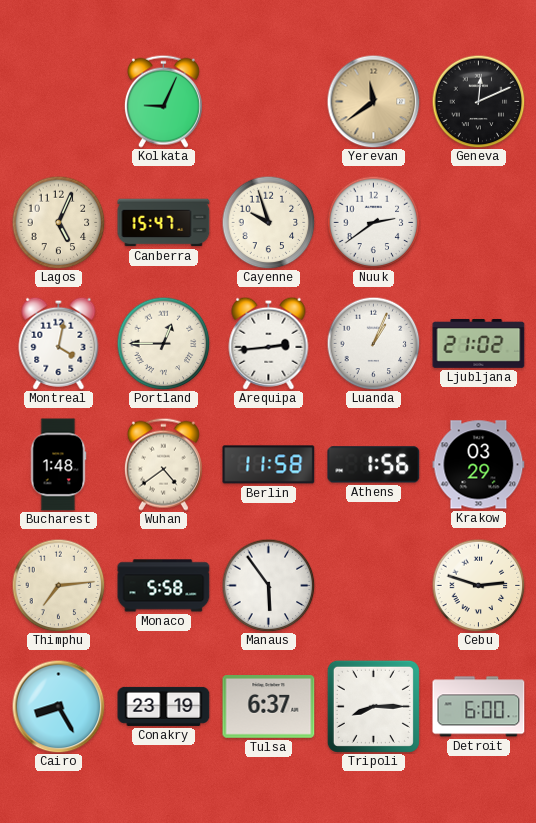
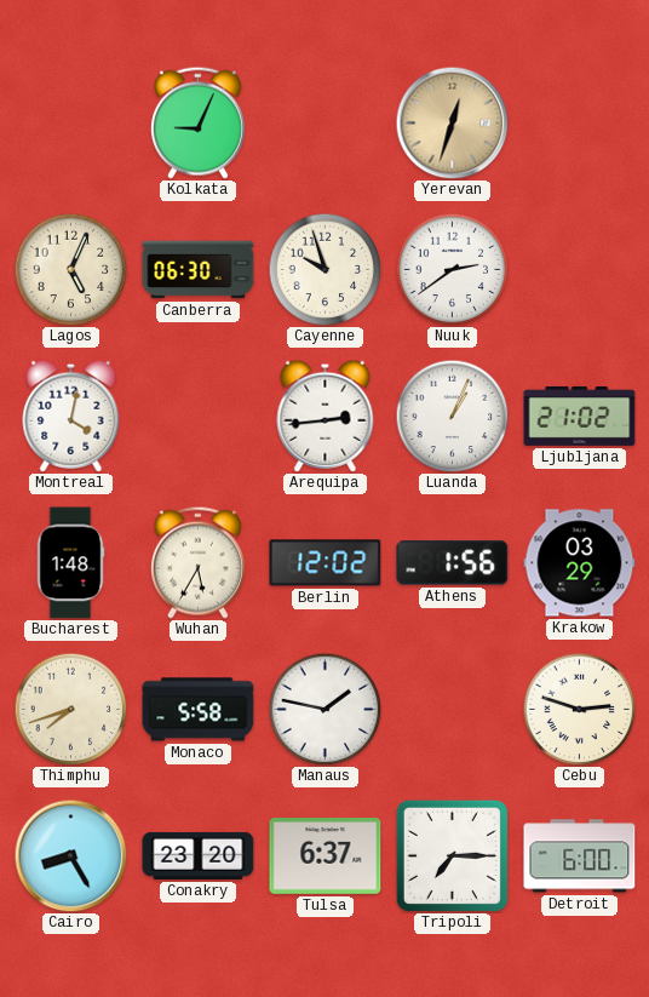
Yerevan: 11:39 -> 12:33 (452, 122)
Geneva: 12:11 -> none (478, 101)
Canberra: 15:47 -> 06:30 (199, 270)
Portland: 12:45 -> none (163, 343)
Wuhan: 4:39 -> 5:35 (197, 562)
Berlin: 11:58 -> 12:02 (326, 563)
Thimphu: 7:14 -> 7:42 (70, 709)
Manaus: 5:54 -> 1:47 (324, 709)
Conakry: 23:19 -> 23:20 (199, 855)
Tripoli: 8:15 -> 7:15 (452, 855)
